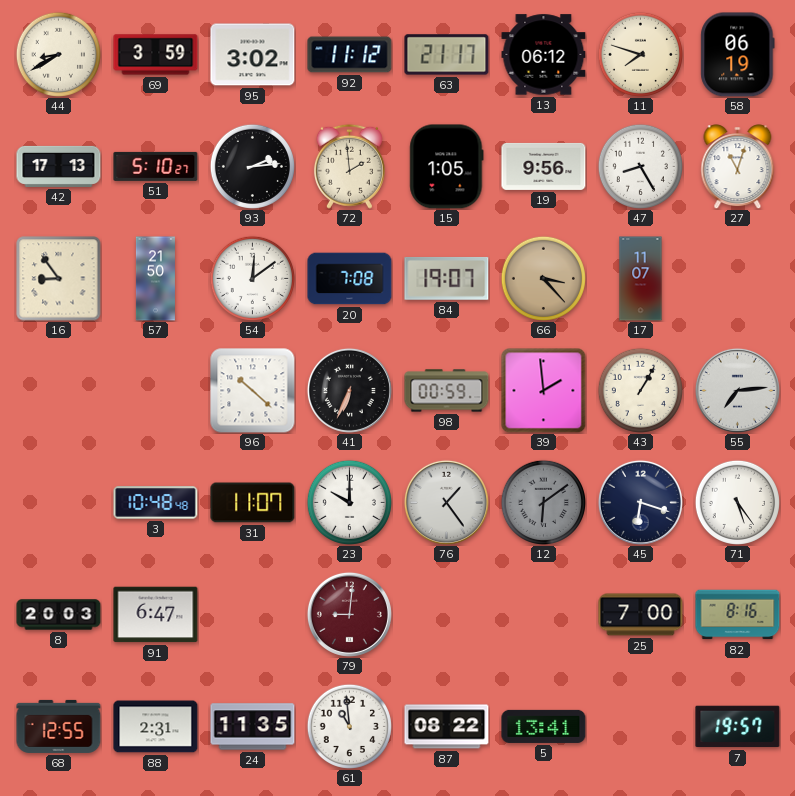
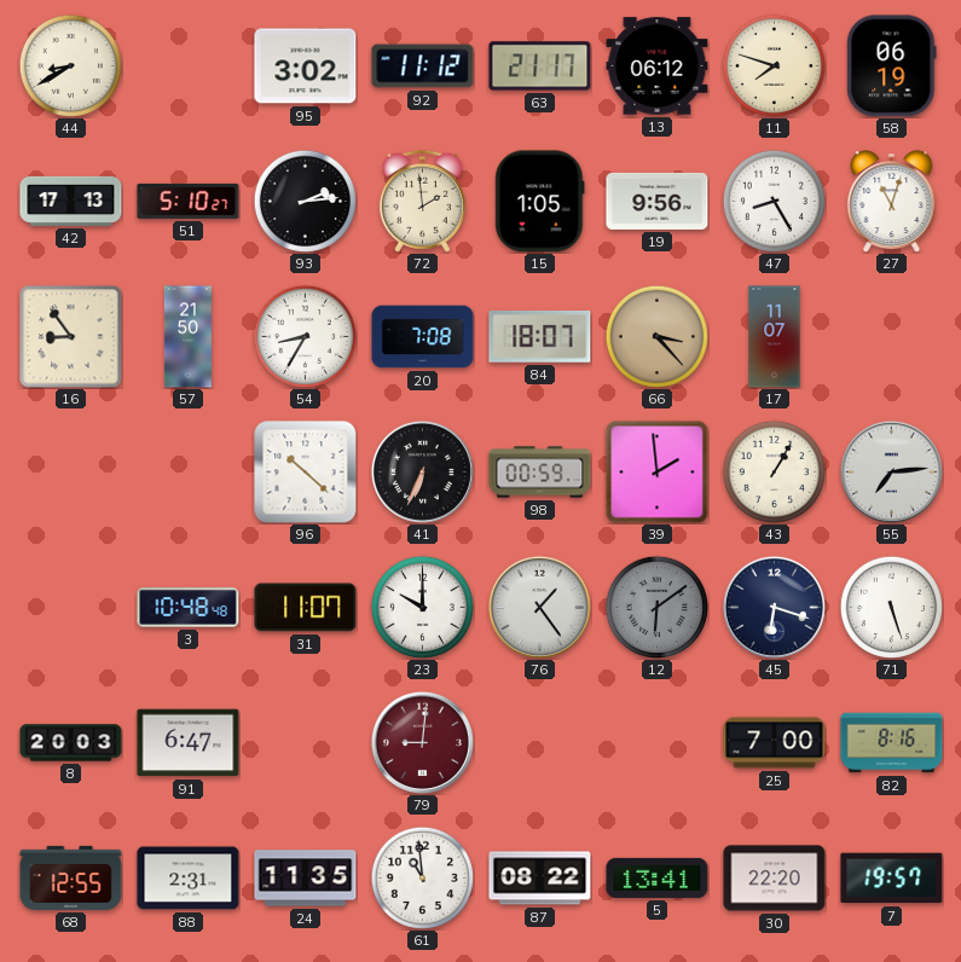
69: 3:59 -> none (156, 55)
54: 12:09 -> 8:35 (305, 336)
84: 19:07 -> 18:07 (540, 336)
71: 5:24 -> 5:27 (891, 607)
30: none -> 22:20 (775, 879)
